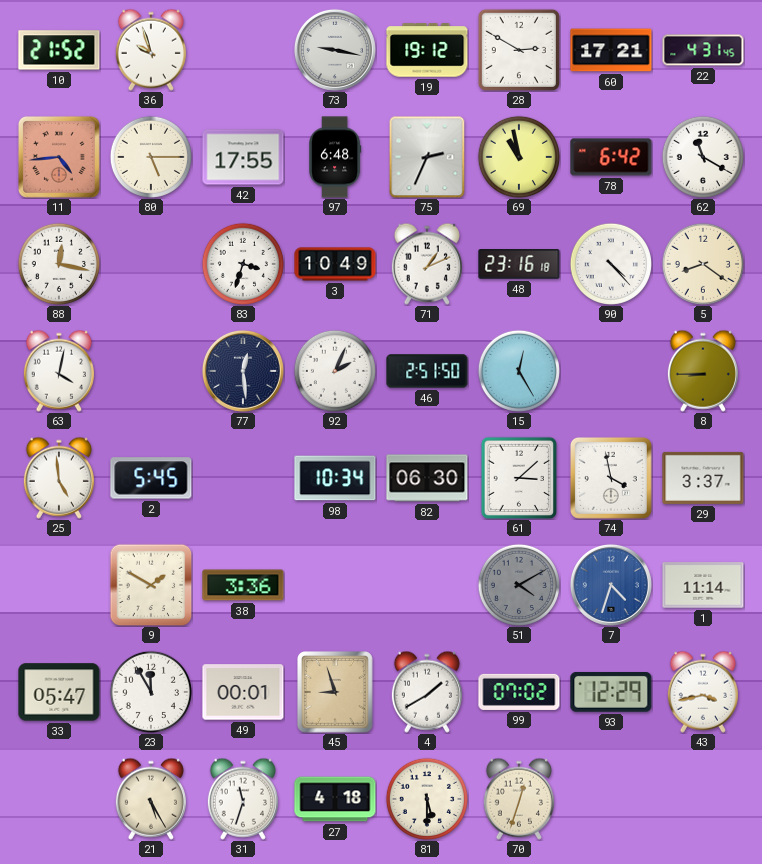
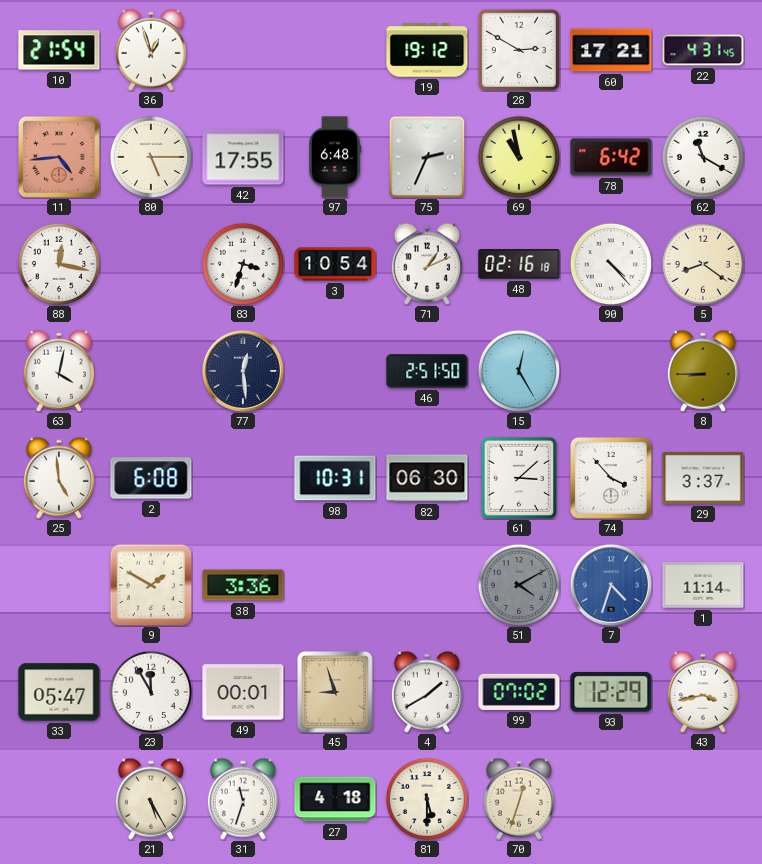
10: 21:52 -> 21:54 (59, 50)
36: 9:57 -> 12:57 (151, 50)
73: 9:17 -> none (335, 50)
3: 10:49 -> 10:54 (335, 264)
48: 23:16 -> 02:16 (519, 264)
92: 2:04 -> none (335, 371)
2: 5:45 -> 6:08 (151, 478)
98: 10:34 -> 10:31 (335, 478)
74: 3:58 -> 3:53 (611, 478)
